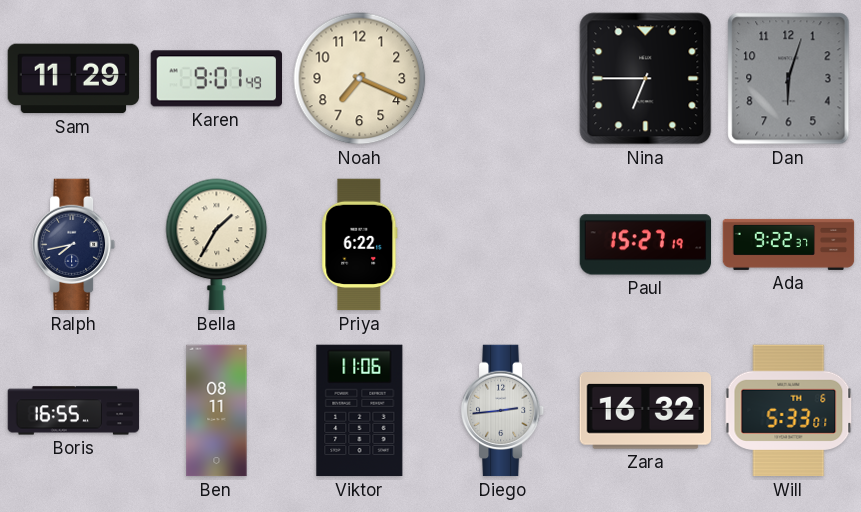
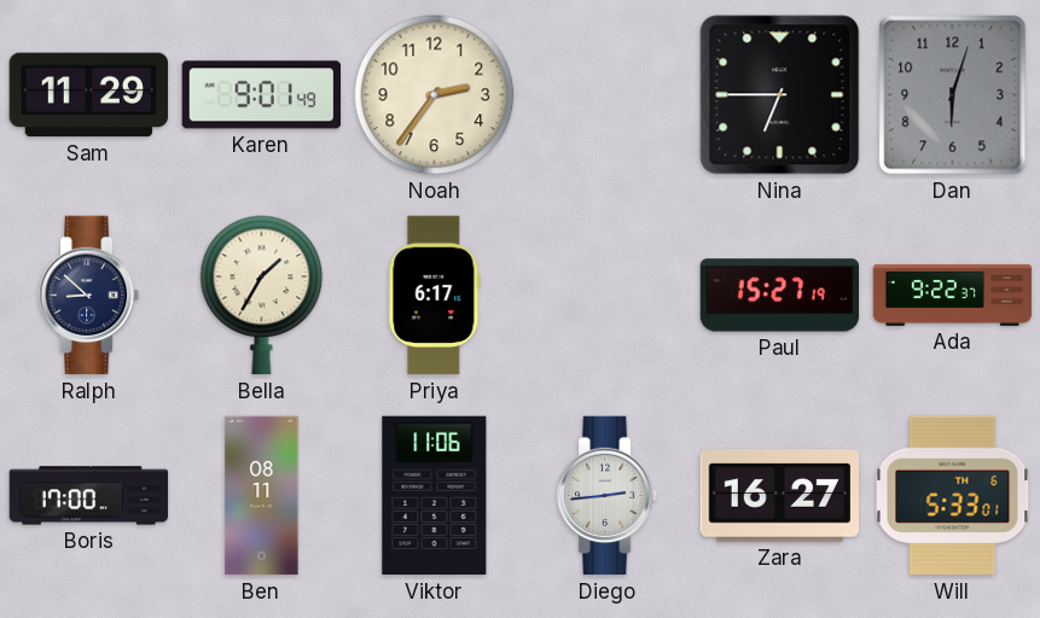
Noah: 7:19 -> 2:36 (435, 95)
Ralph: 7:43 -> 8:52 (89, 296)
Priya: 6:22 -> 6:17 (435, 296)
Boris: 16:55 -> 17:00 (89, 496)
Zara: 16:32 -> 16:27 (780, 496)
